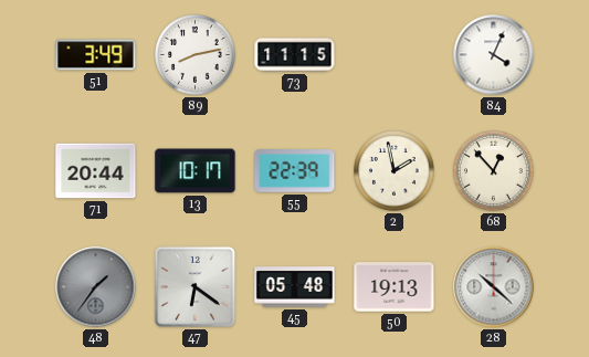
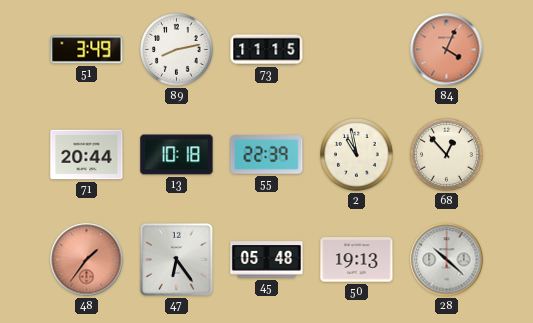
84 dial: white -> salmon (447, 50)
13: 10:17 -> 10:18 (177, 155)
2: 1:58 -> 10:58 (357, 155)
48 dial: grey -> salmon (87, 260)
47: 6:21 -> 6:24 (176, 259)
